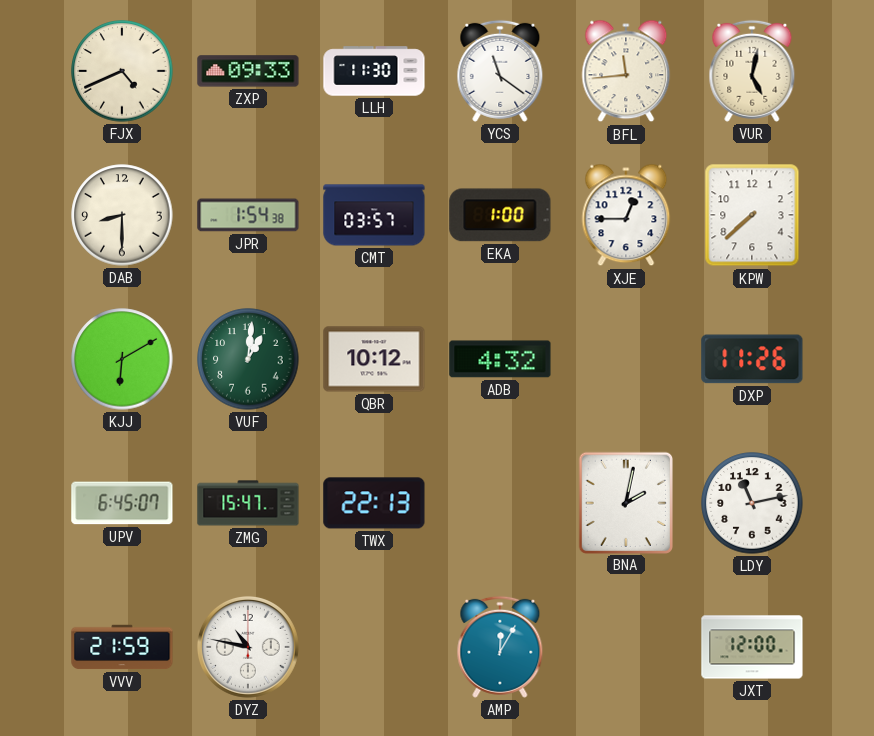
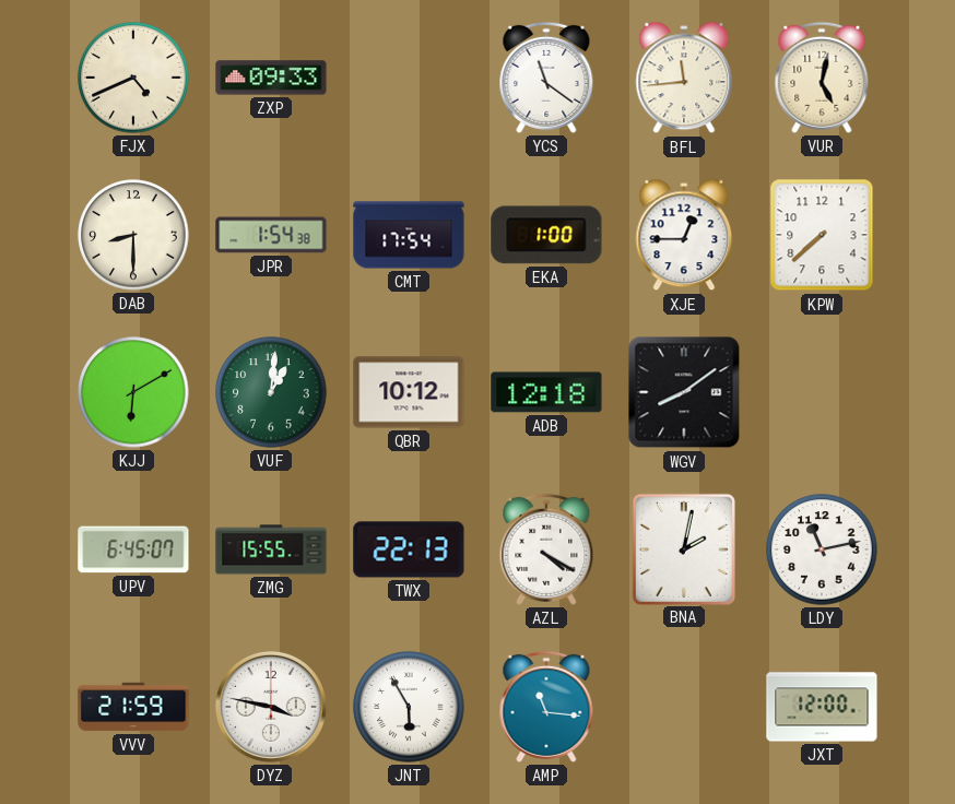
LLH: 11:30 -> none (374, 71)
CMT: 03:57 -> 17:54 (409, 235)
ADB: 4:32 -> 12:18 (546, 392)
WGV: none -> 8:09 (684, 392)
DXP: 11:26 -> none (752, 359)
ZMG: 15:47 -> 15:55 (271, 549)
AZL: none -> 4:20 (546, 549)
DYZ: 10:47 -> 3:47 (271, 707)
JNT: none -> 5:55 (409, 707)
AMP: 12:05 -> 11:16 (546, 707)
